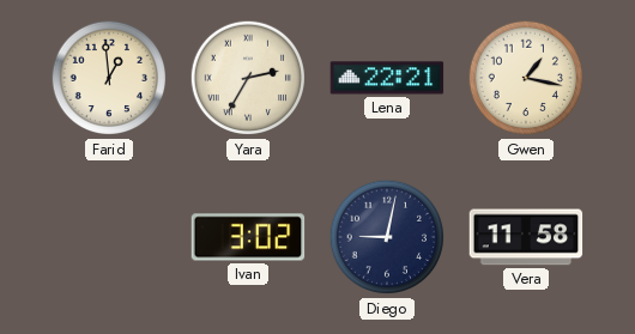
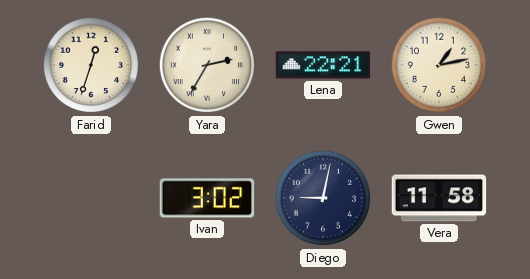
Farid: 12:59 -> 12:33 (91, 65)
Gwen: 1:17 -> 1:13 (439, 65)
